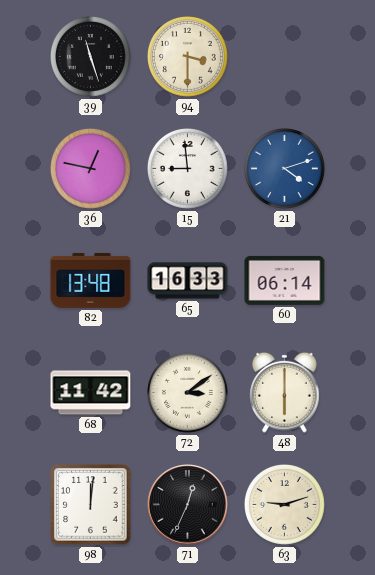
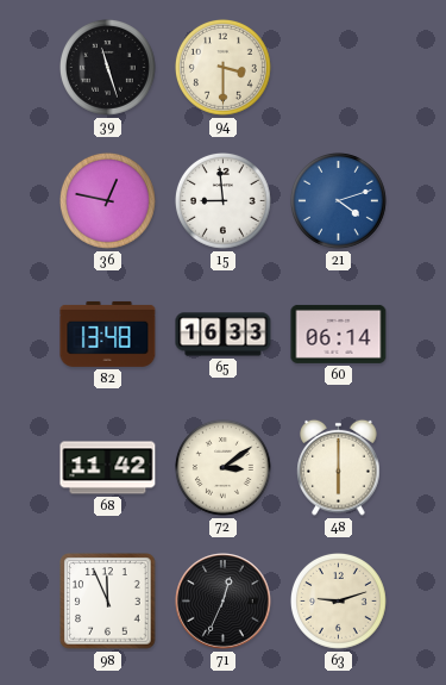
98: 12:01 -> 11:56 (108, 602)
